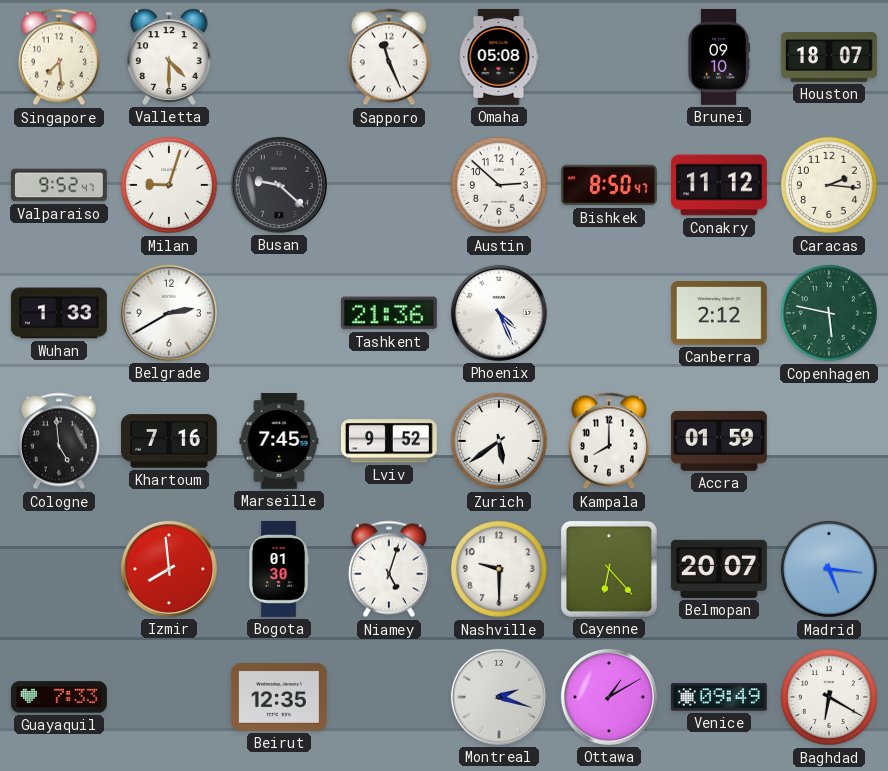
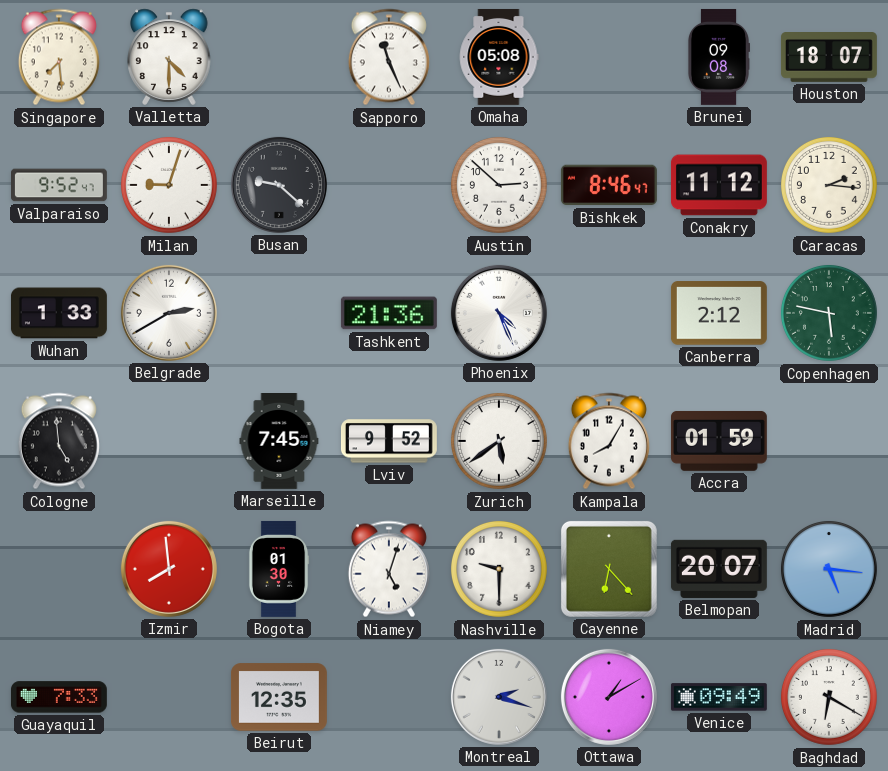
Brunei: 09:10 -> 09:08 (718, 57)
Bishkek: 8:50 -> 8:46 (609, 185)
Khartoum: 7:16 -> none (169, 441)
Kampala: 8:00 -> 8:05 (609, 441)
